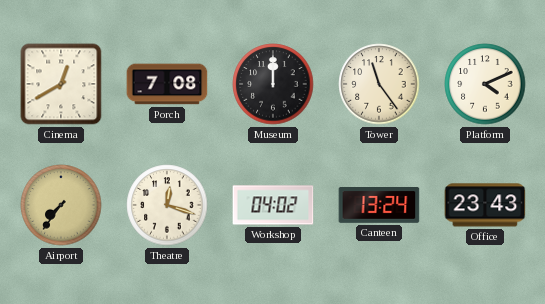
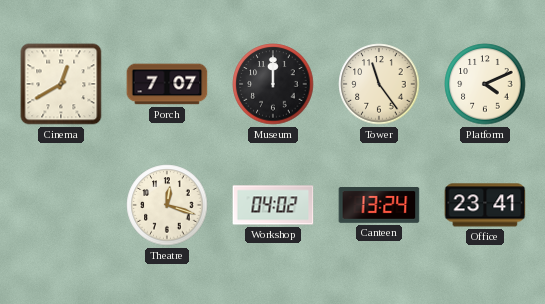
Porch: 7:08 -> 7:07 (167, 84)
Airport: 7:36 -> none (61, 205)
Office: 23:43 -> 23:41 (485, 205)
